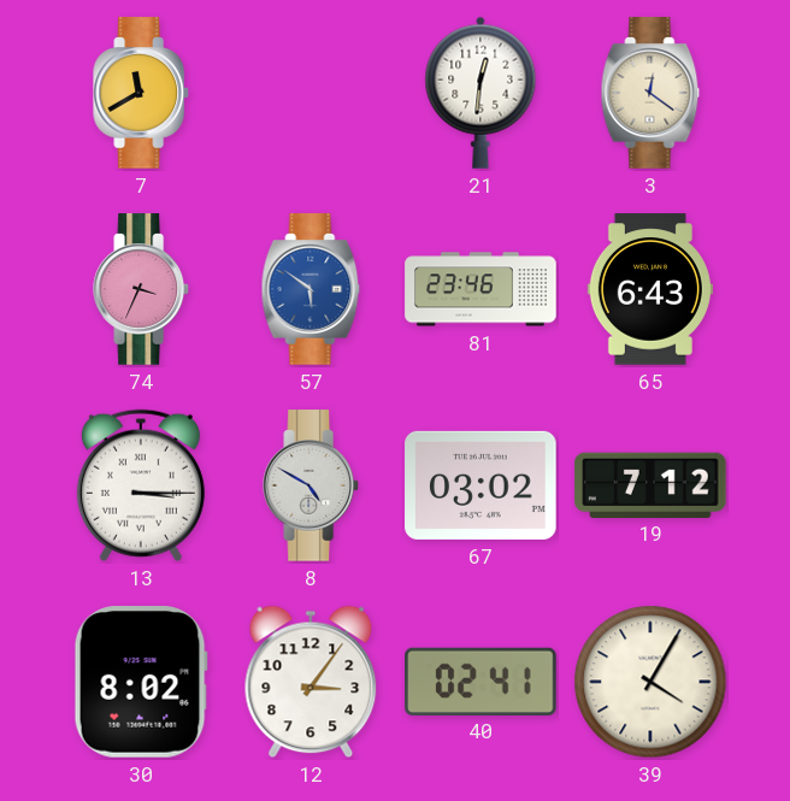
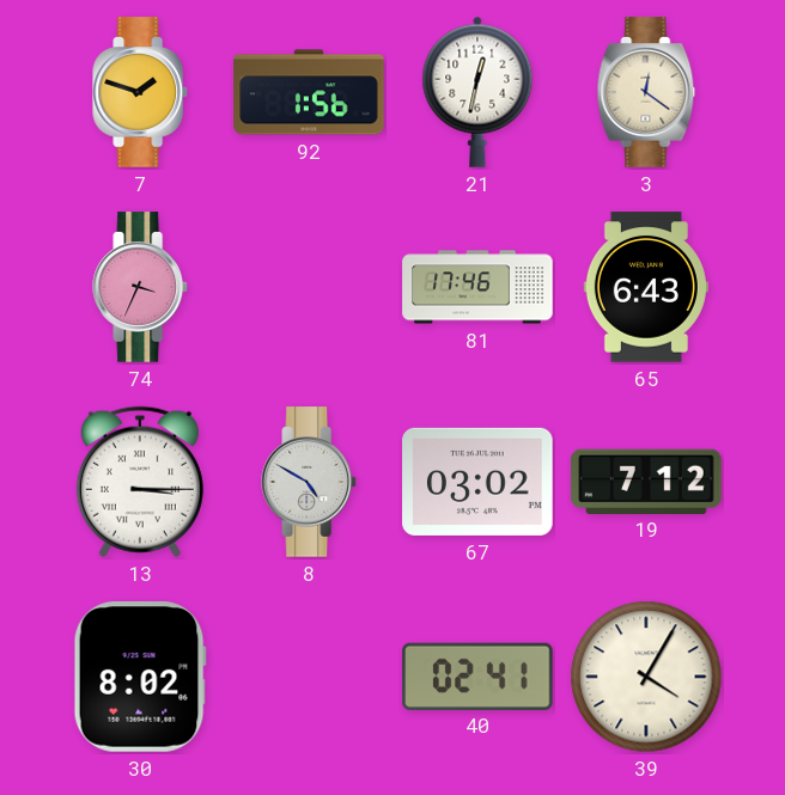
7: 11:40 -> 1:48 (141, 92)
92: none -> 1:56 (309, 92)
21: 12:31 -> 12:32 (477, 92)
57: 5:51 -> none (311, 289)
81: 23:46 -> 17:46 (477, 287)
12: 3:06 -> none (311, 682)
